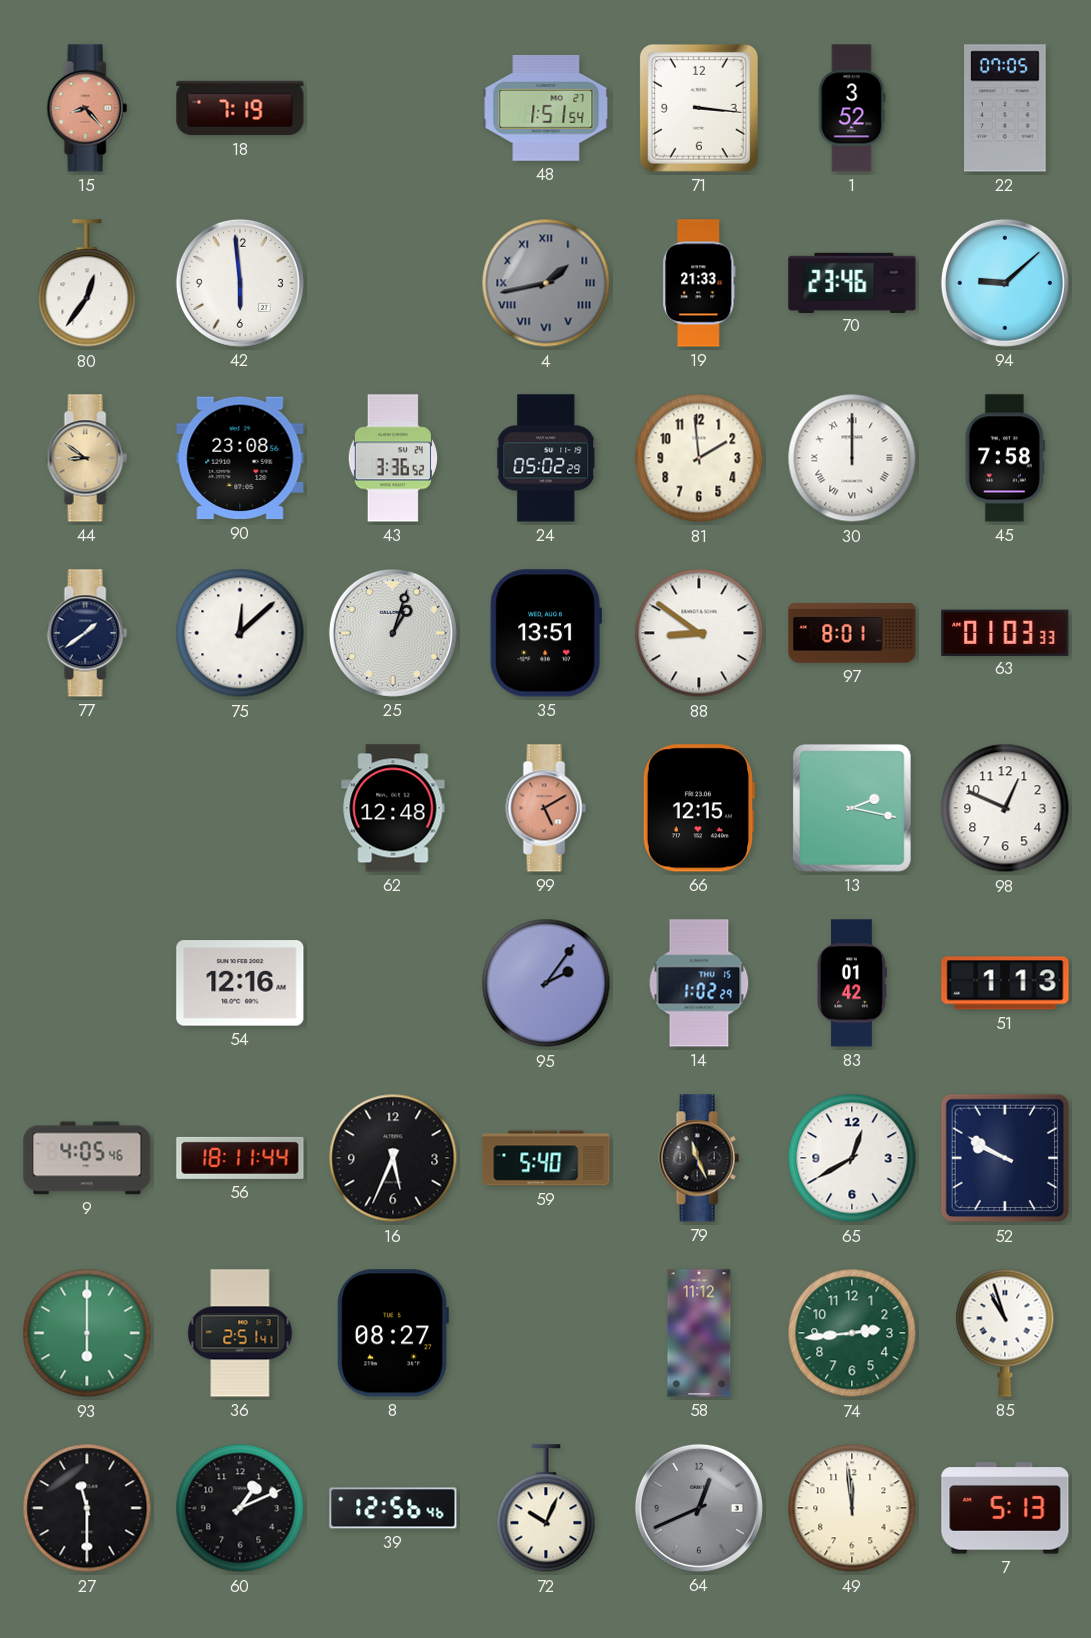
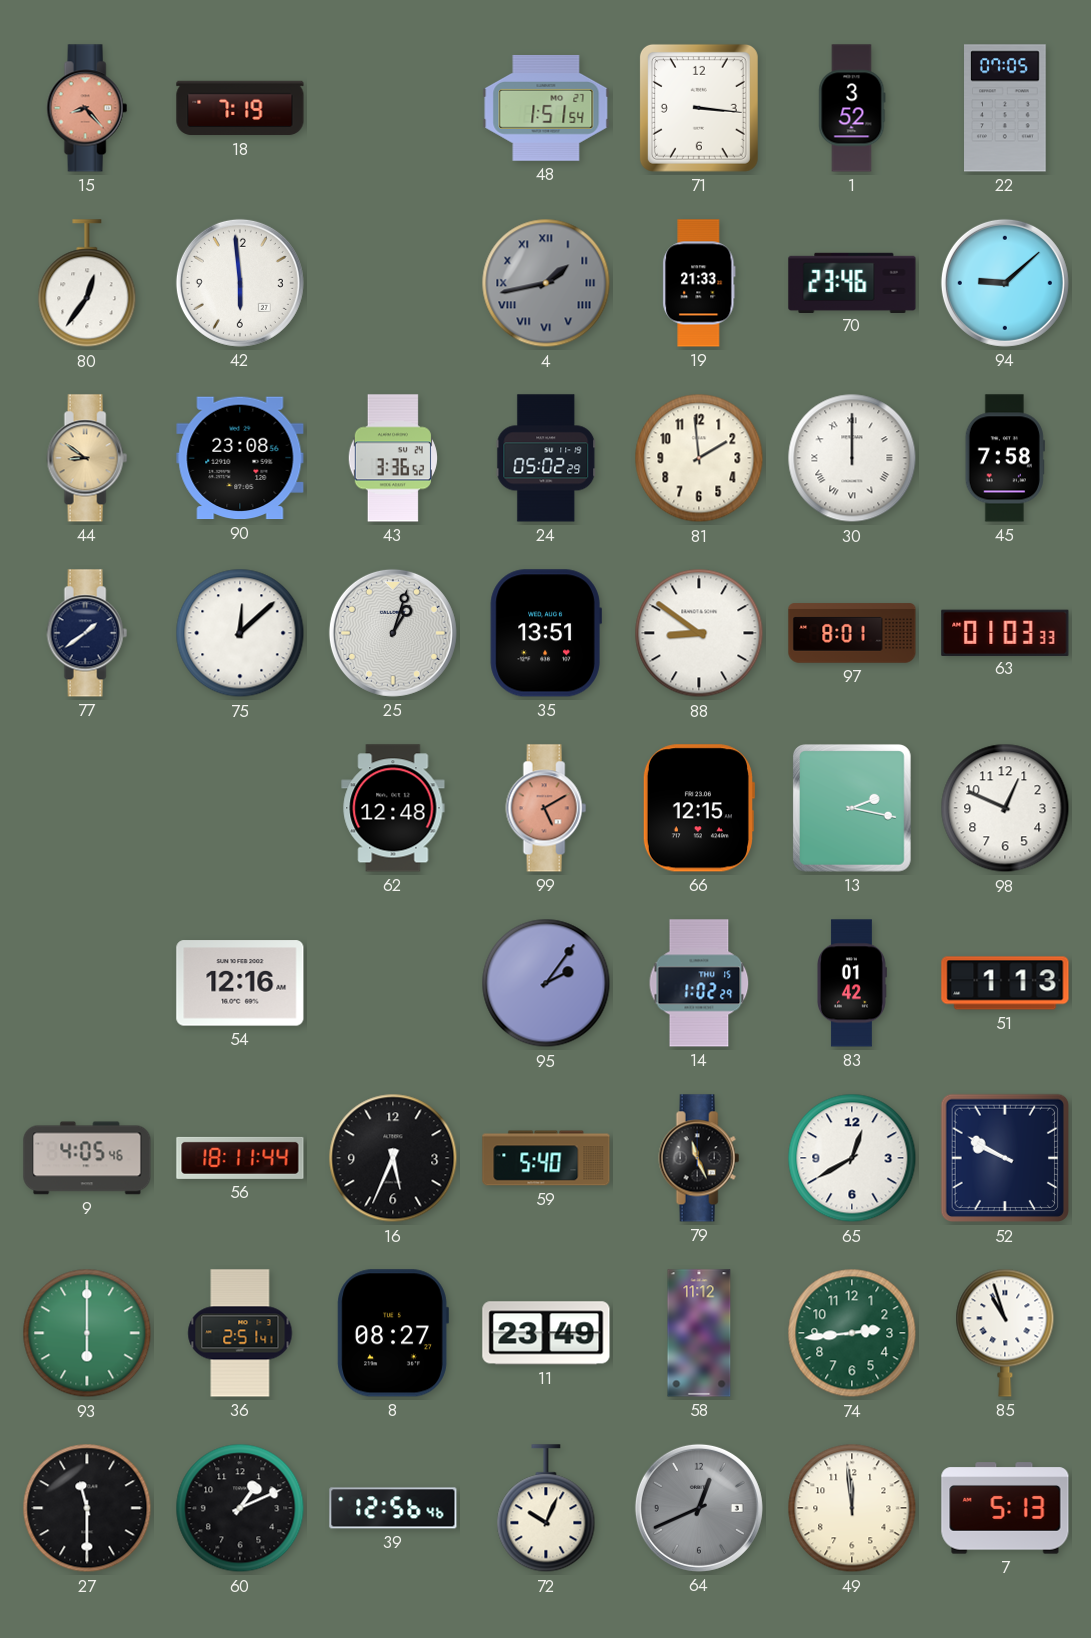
11: none -> 23:49 (546, 1333)
